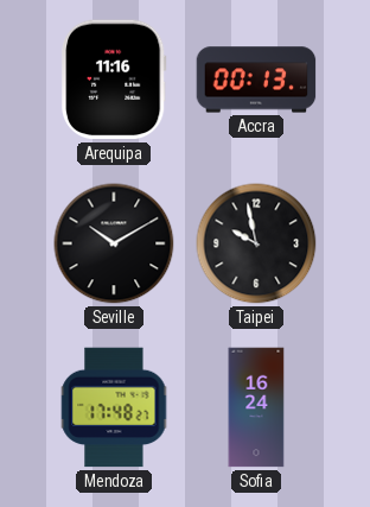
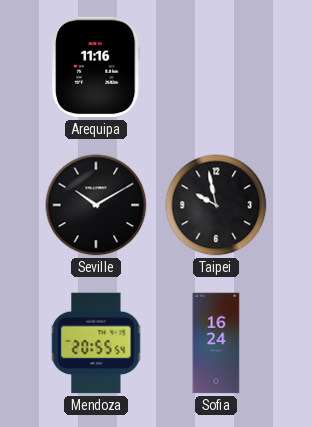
Accra: 00:13 -> none (256, 80)
Mendoza: 17:48 -> 20:55 (96, 343)
